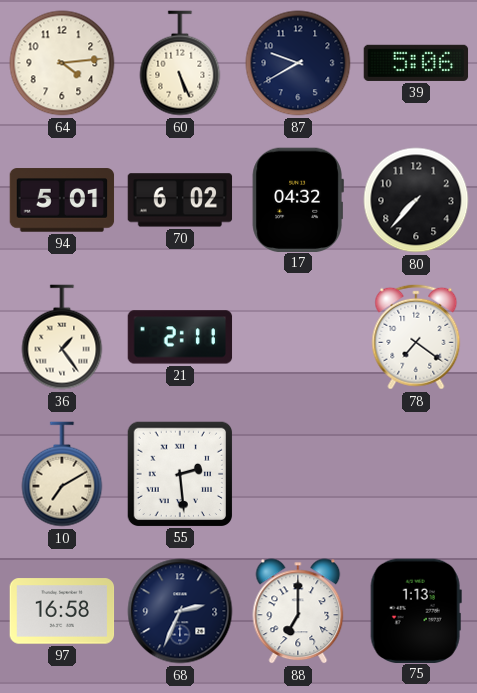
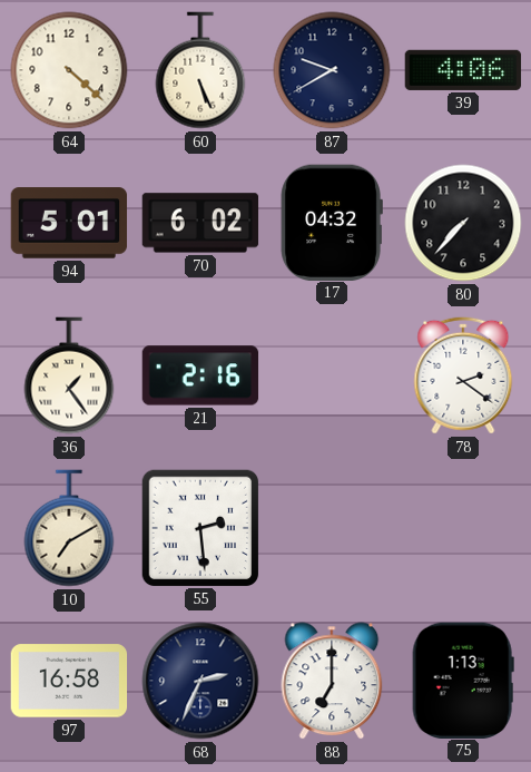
64: 4:14 -> 4:22 (69, 70)
39: 5:06 -> 4:06 (463, 70)
21: 2:11 -> 2:16 (200, 375)
78: 7:21 -> 2:21 (463, 375)
